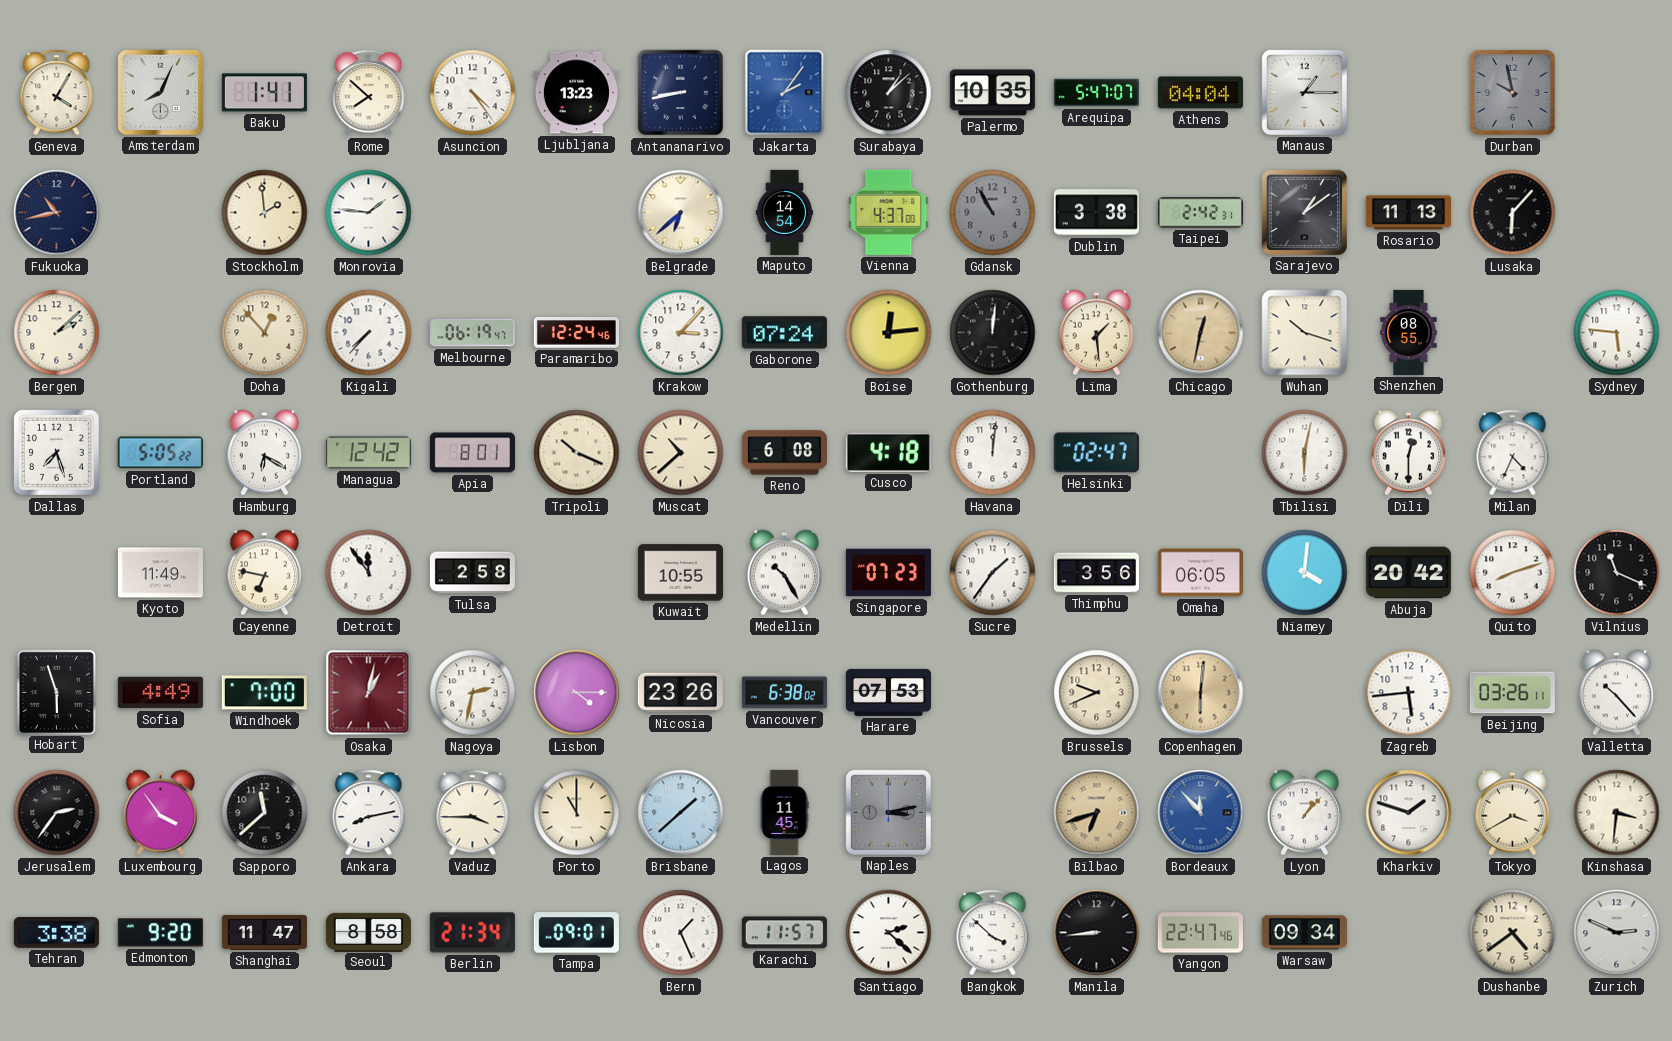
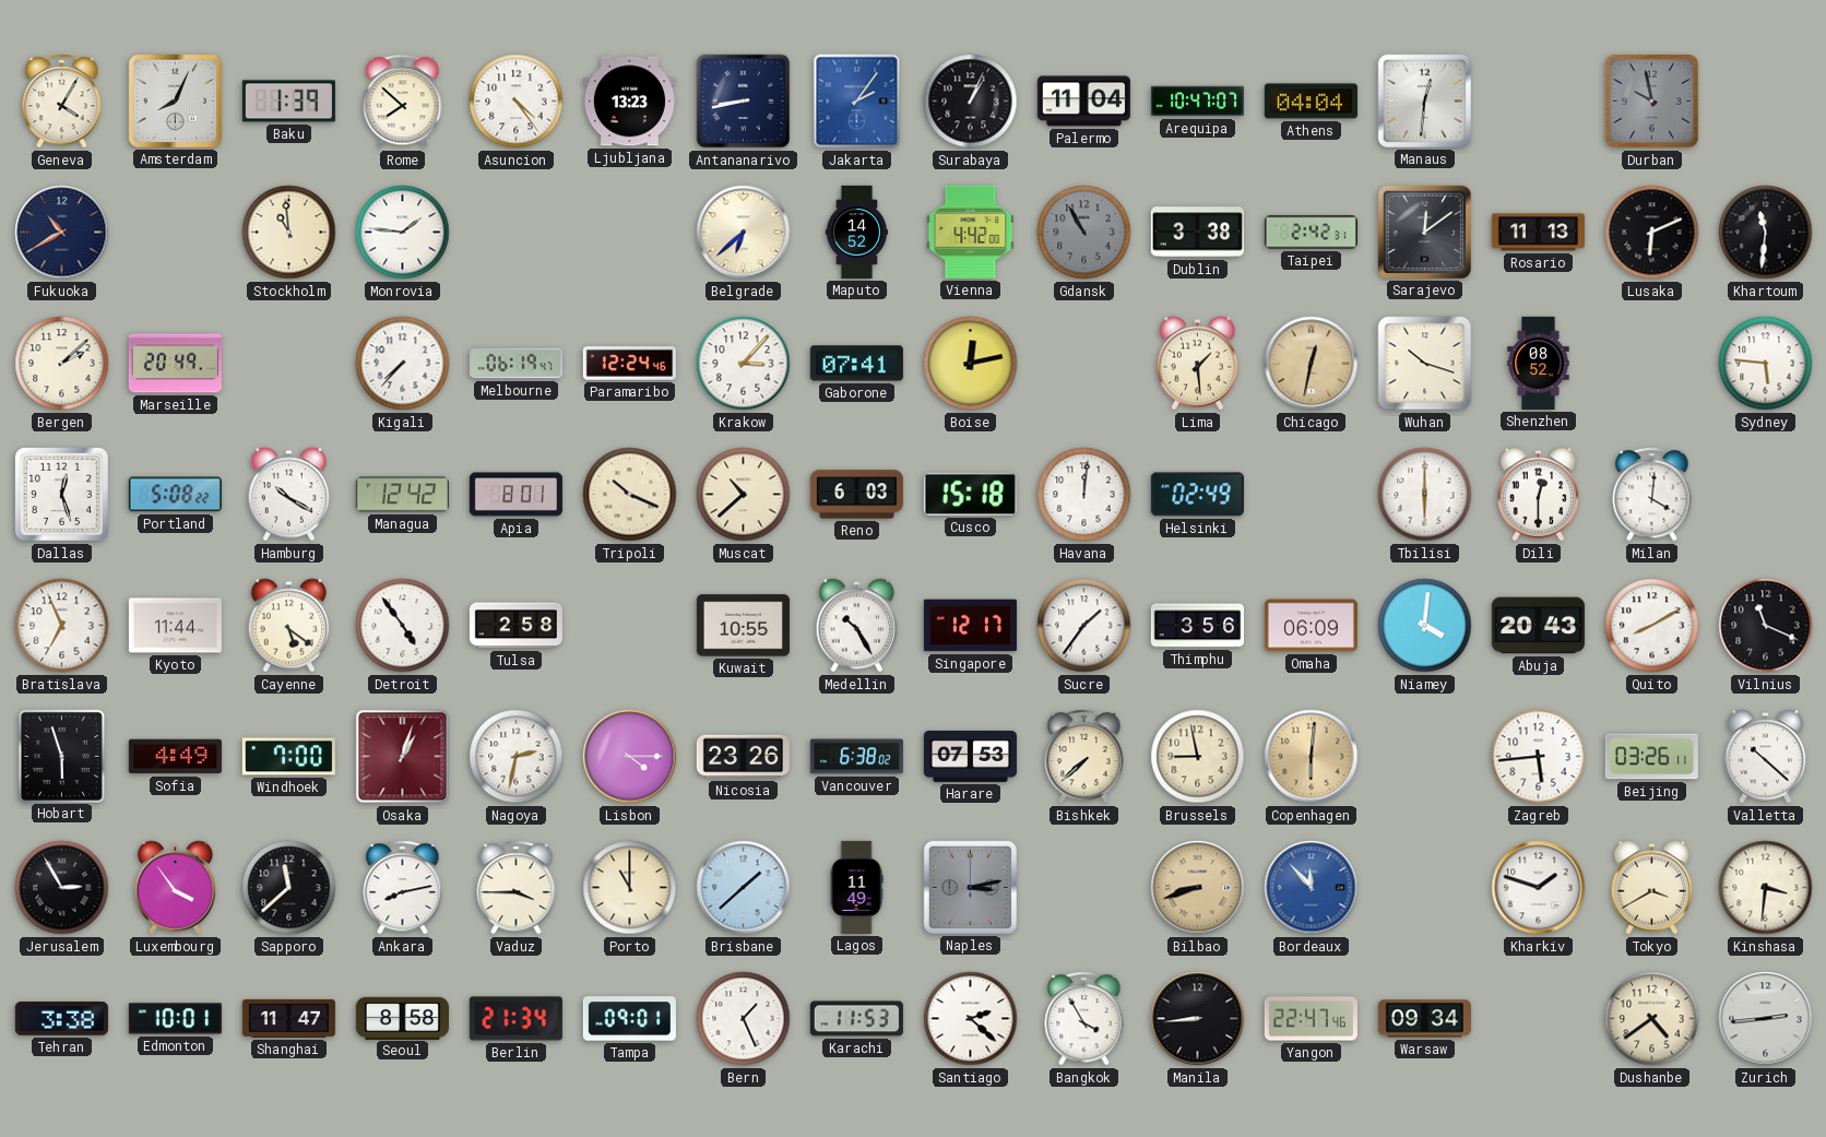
Baku: 1:41 -> 1:39 (288, 102)
Surabaya: 1:08 -> 1:04 (971, 102)
Palermo: 10:35 -> 11:04 (1083, 102)
Arequipa: 5:47 -> 10:47 (1197, 102)
Manaus: 1:15 -> 12:31 (1424, 100)
Fukuoka: 10:43 -> 10:40 (62, 233)
Stockholm: 1:59 -> 10:59 (289, 233)
Maputo: 14:54 -> 14:52 (857, 232)
Vienna: 4:37 -> 4:42 (971, 232)
Sarajevo: 1:09 -> 12:09 (1424, 232)
Lusaka: 6:07 -> 6:11 (1652, 233)
Khartoum: none -> 11:31 (1766, 233)
Marseille: none -> 20:49 (175, 364)
Doha: 12:53 -> none (265, 333)
Gaborone: 07:24 -> 07:41 (856, 364)
Boise: 12:14 -> 12:13 (971, 364)
Gothenburg: 12:01 -> none (993, 333)
Shenzhen: 08:55 -> 08:52 (1539, 363)
Dallas: 7:27 -> 12:27 (61, 494)
Portland: 5:05 -> 5:08 (175, 495)
Hamburg: 6:20 -> 10:20 (289, 495)
Reno: 6:08 -> 6:03 (856, 495)
Cusco: 4:18 -> 15:18 (970, 494)
Helsinki: 02:47 -> 02:49 (1197, 495)
Tbilisi: 6:02 -> 6:00 (1425, 495)
Milan: 4:34 -> 4:01 (1652, 495)
Bratislava: none -> 6:56 (62, 626)
Kyoto: 11:49 -> 11:44 (175, 626)
Cayenne: 6:47 -> 5:21 (289, 626)
Detroit: 11:54 -> 4:54 (403, 626)
Singapore: 07:23 -> 12:17 (970, 626)
Omaha: 06:05 -> 06:09 (1311, 626)
Abuja: 20:42 -> 20:43 (1538, 626)
Quito: 8:12 -> 8:10 (1652, 626)
Osaka: 1:02 -> 1:03 (403, 757)
Bishkek: none -> 7:38 (1084, 757)
Brussels: 9:41 -> 8:58 (1198, 757)
Valletta: 10:23 -> 10:22 (1766, 757)
Jerusalem: 2:36 -> 2:55 (62, 888)
Lagos: 11:45 -> 11:49 (856, 887)
Bilbao: 6:42 -> 8:42 (1198, 888)
Lyon: 1:07 -> none (1305, 813)
Edmonton: 9:20 -> 10:01 (175, 1019)
Karachi: 11:57 -> 11:53 (856, 1019)
Bangkok: 3:52 -> 3:55 (1084, 1019)
Zurich: 2:49 -> 2:44 (1766, 1019)
